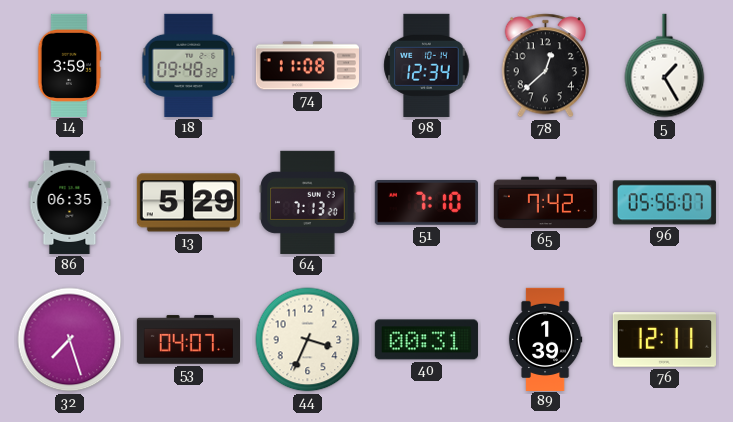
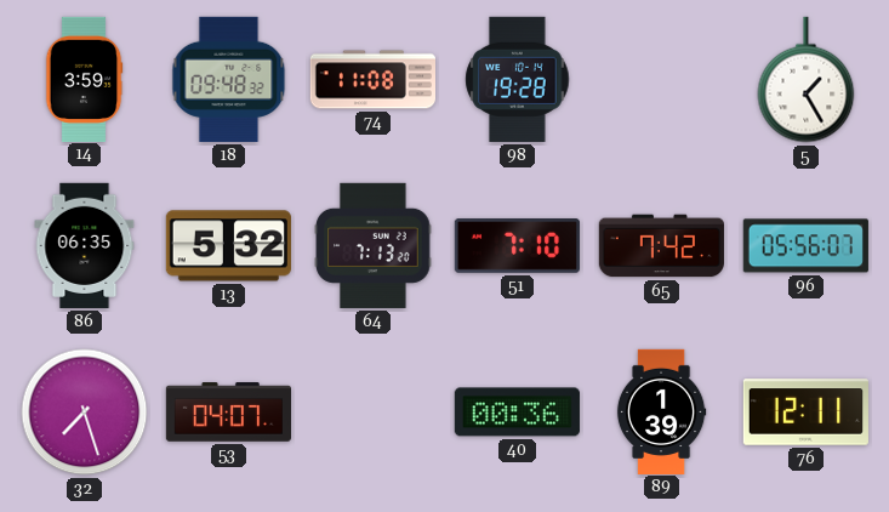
98: 12:34 -> 19:28 (518, 79)
78: 12:38 -> none (545, 66)
13: 5:29 -> 5:32 (228, 246)
44: 3:34 -> none (308, 340)
40: 00:31 -> 00:36 (517, 413)
